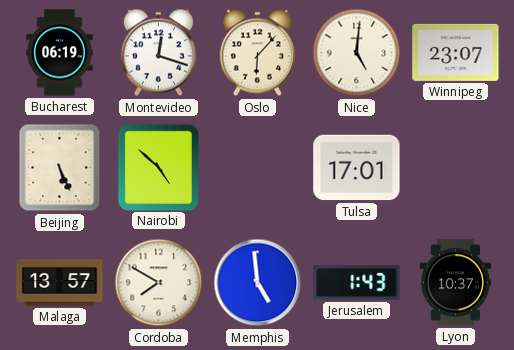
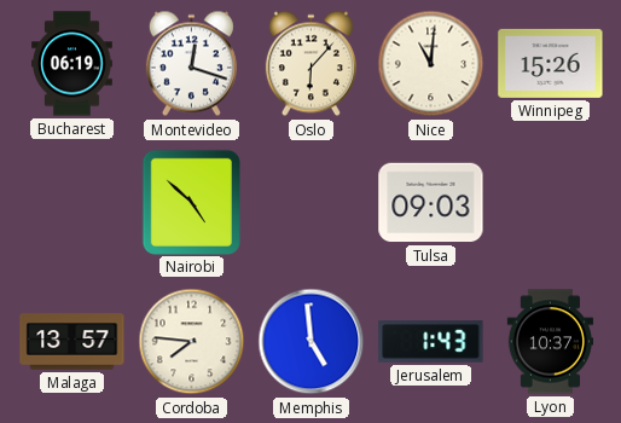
Nice: 5:01 -> 11:01 (431, 64)
Winnipeg: 23:07 -> 15:26 (551, 63)
Beijing: 5:26 -> none (60, 168)
Tulsa: 17:01 -> 09:03 (431, 203)
Cordoba: 7:50 -> 7:46 (192, 342)
